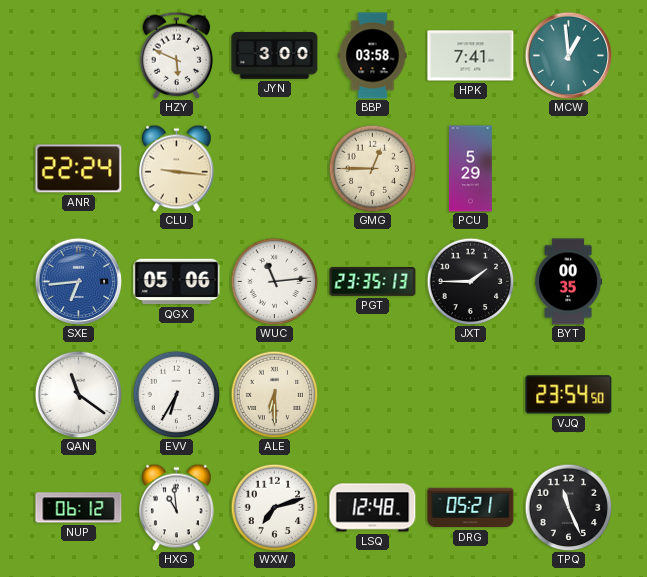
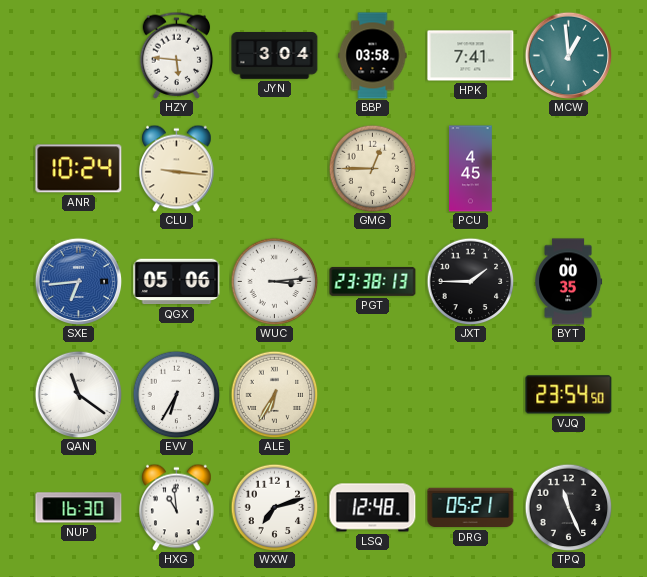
HZY: 5:49 -> 5:46 (177, 55)
JYN: 3:00 -> 3:04 (275, 56)
ANR: 22:24 -> 10:24 (79, 169)
PCU: 5:29 -> 4:45 (471, 169)
WUC: 11:14 -> 3:14 (274, 281)
PGT: 23:35 -> 23:38 (373, 281)
ALE: 6:30 -> 6:35 (274, 394)
NUP: 06:12 -> 16:30 (79, 508)
